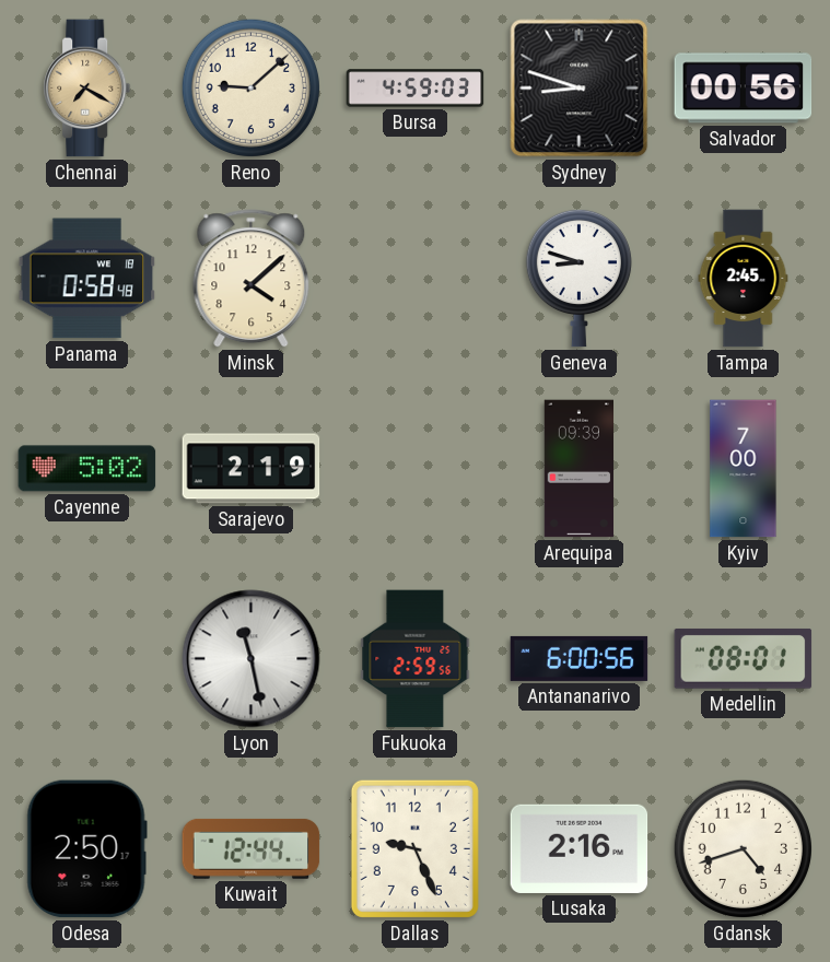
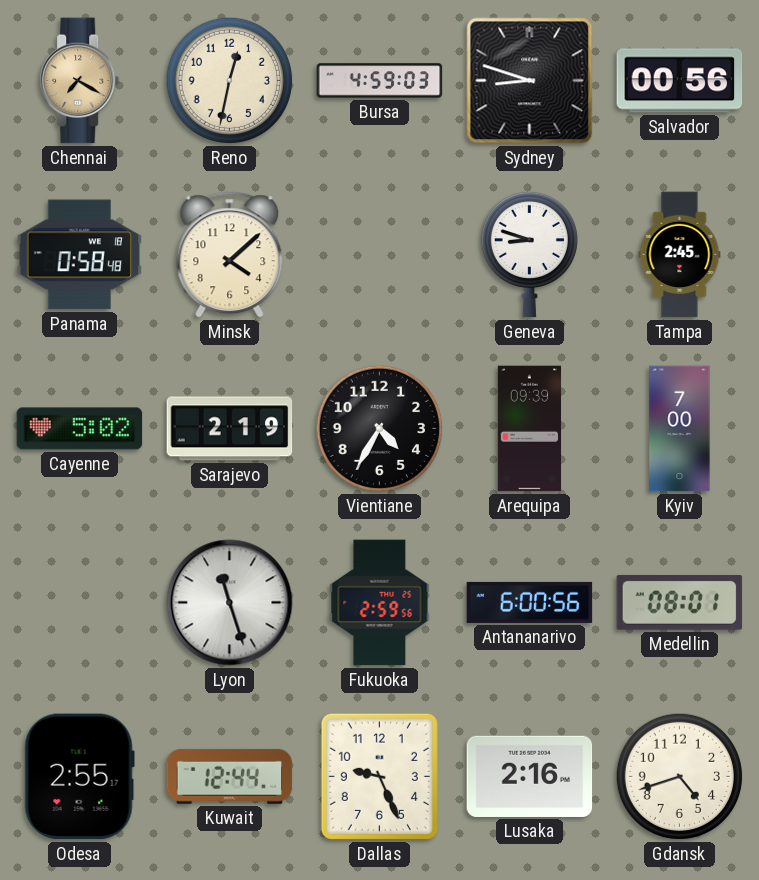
Reno: 9:08 -> 12:32 (229, 80)
Vientiane: none -> 4:35 (379, 428)
Lyon: 11:28 -> 11:27 (230, 603)
Odesa: 2:50 -> 2:55 (79, 777)
